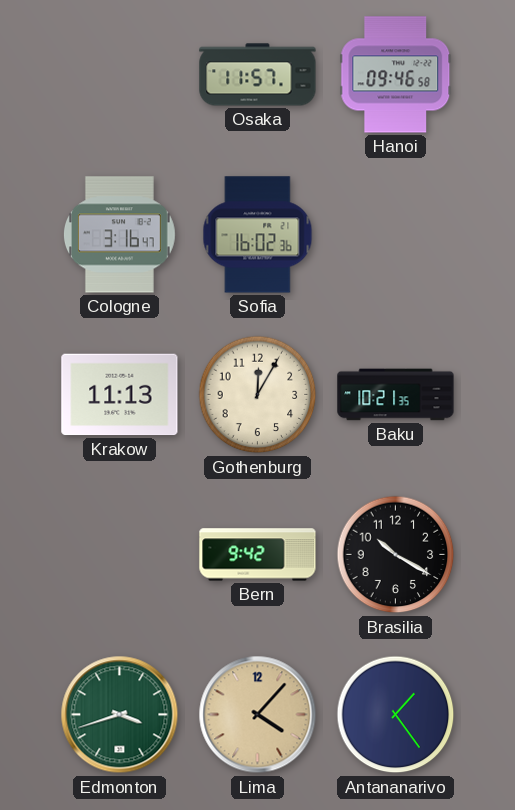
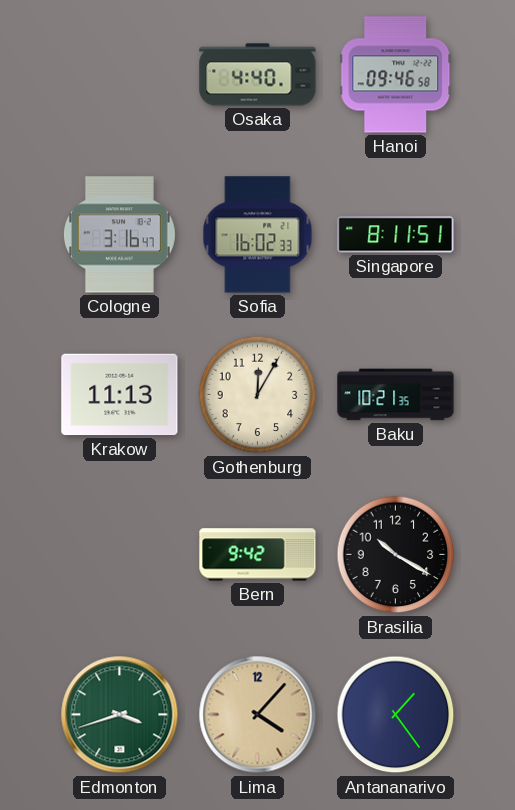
Osaka: 11:57 -> 4:40 (258, 75)
Sofia: 16:02:36 -> 16:02:33 (258, 235)
Singapore: none -> 8:11 (396, 235)
